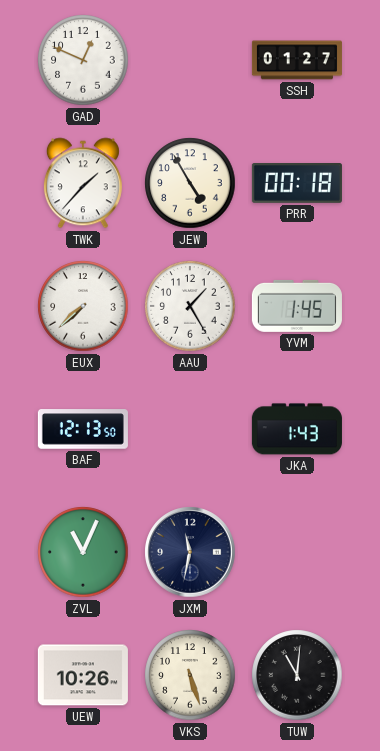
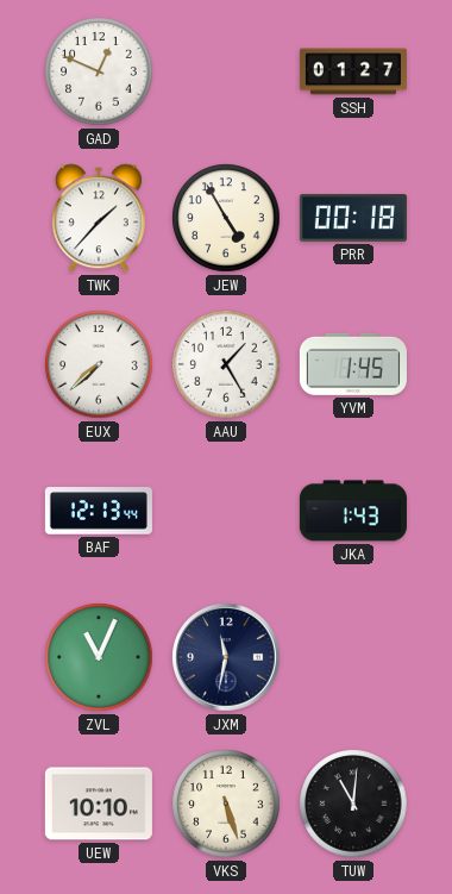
BAF: 12:13:50 -> 12:13:44 (99, 511)
UEW: 10:26 -> 10:10 (99, 804)
